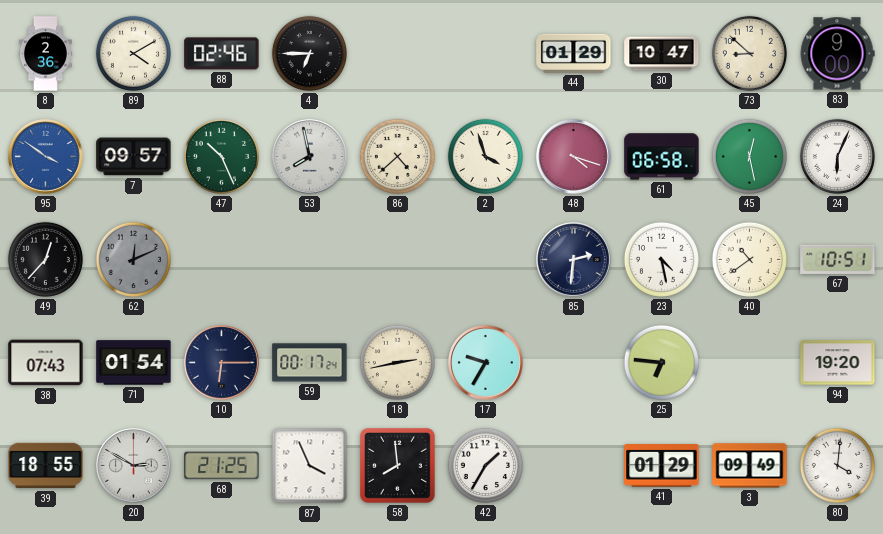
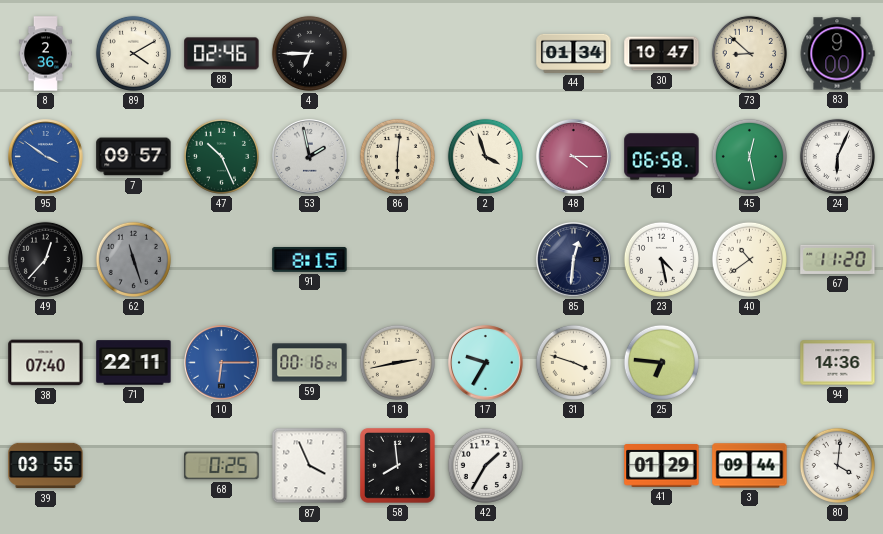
44: 01:29 -> 01:34 (574, 53)
53: 7:58 -> 1:58 (310, 157)
86: 4:38 -> 6:01 (397, 156)
48: 4:18 -> 4:15 (574, 157)
62: 12:11 -> 11:27 (133, 259)
91: none -> 8:15 (310, 259)
85: 2:31 -> 12:31 (574, 260)
67: 10:51 -> 11:20 (838, 259)
38: 07:43 -> 07:40 (46, 363)
71: 01:54 -> 22:11 (134, 363)
10 dial: navy -> blue (222, 363)
59: 00:17 -> 00:16 (310, 363)
31: none -> 3:48 (573, 362)
94: 19:20 -> 14:36 (838, 363)
39: 18:55 -> 03:55 (46, 466)
20: 2:50 -> none (134, 466)
68: 21:25 -> 0:25 (222, 466)
3: 09:49 -> 09:44 (750, 466)
